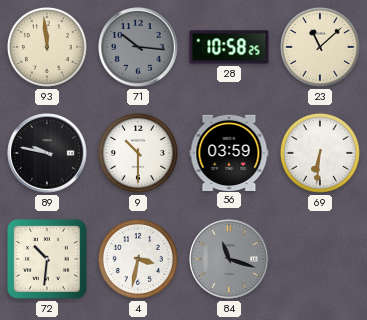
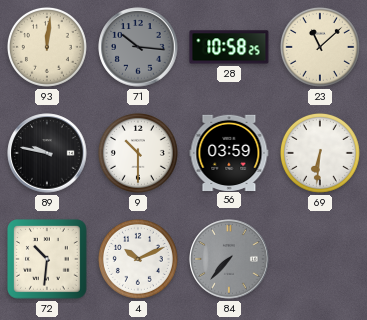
93: 11:59 -> 12:01 (47, 47)
4: 3:32 -> 10:11 (138, 259)
84: 11:18 -> 7:37 (229, 259)
